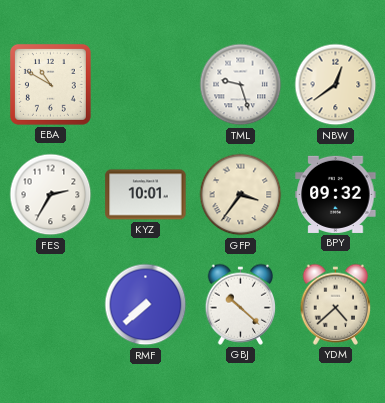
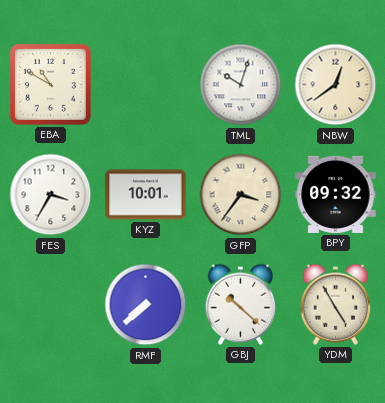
TML: 9:27 -> 10:03 (241, 85)
FES: 2:35 -> 3:35 (51, 195)
YDM: 4:38 -> 4:55 (336, 304)
